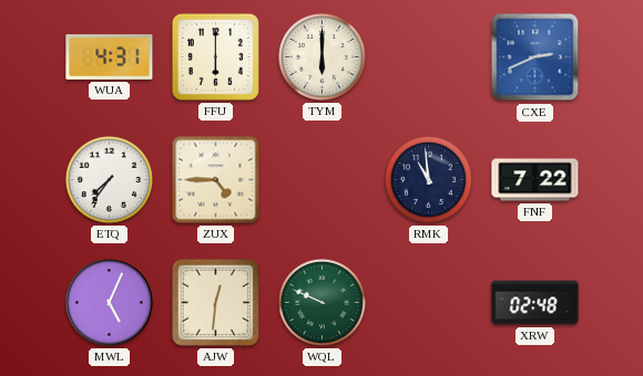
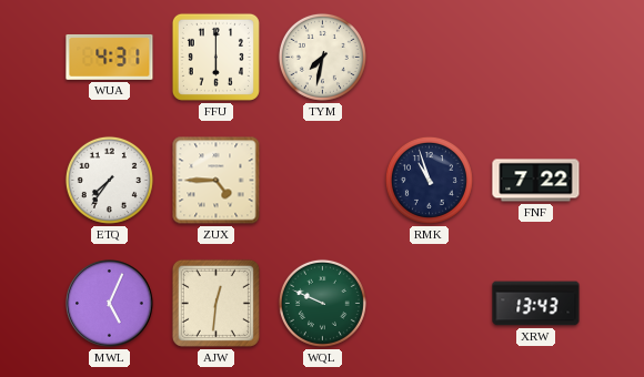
TYM: 6:00 -> 7:32 (322, 57)
CXE: 2:41 -> none (535, 58)
RMK: 10:59 -> 10:57 (429, 180)
XRW: 02:48 -> 13:43 (536, 304)
